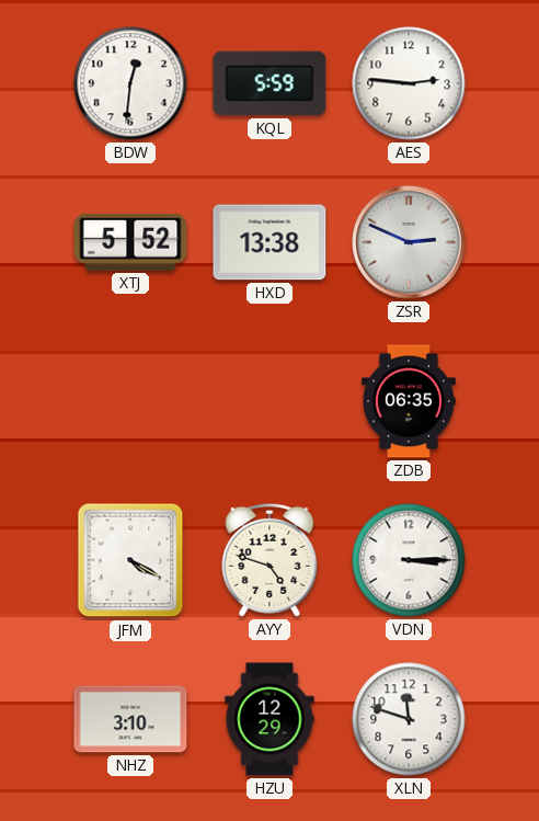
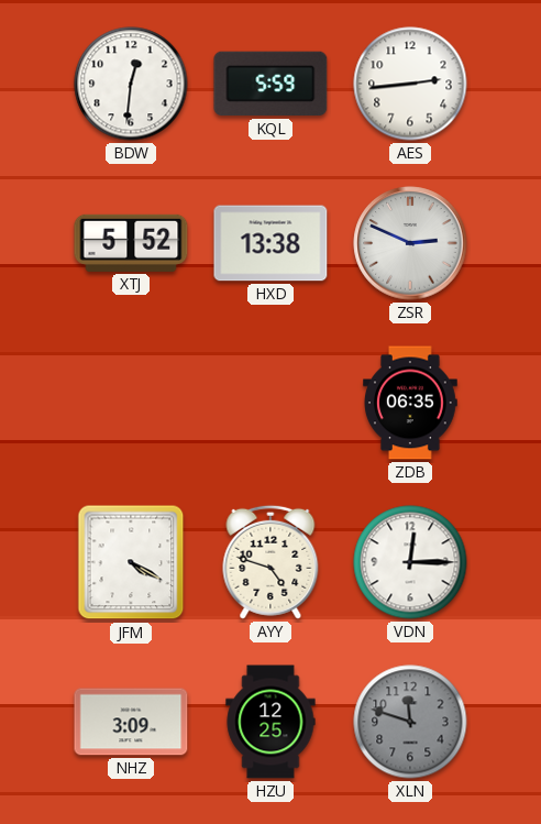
AES: 2:46 -> 2:44 (410, 84)
VDN: 3:15 -> 12:15 (410, 562)
NHZ: 3:10 -> 3:09 (131, 722)
HZU: 12:29 -> 12:25 (270, 722)
XLN dial: white -> grey (410, 722)
